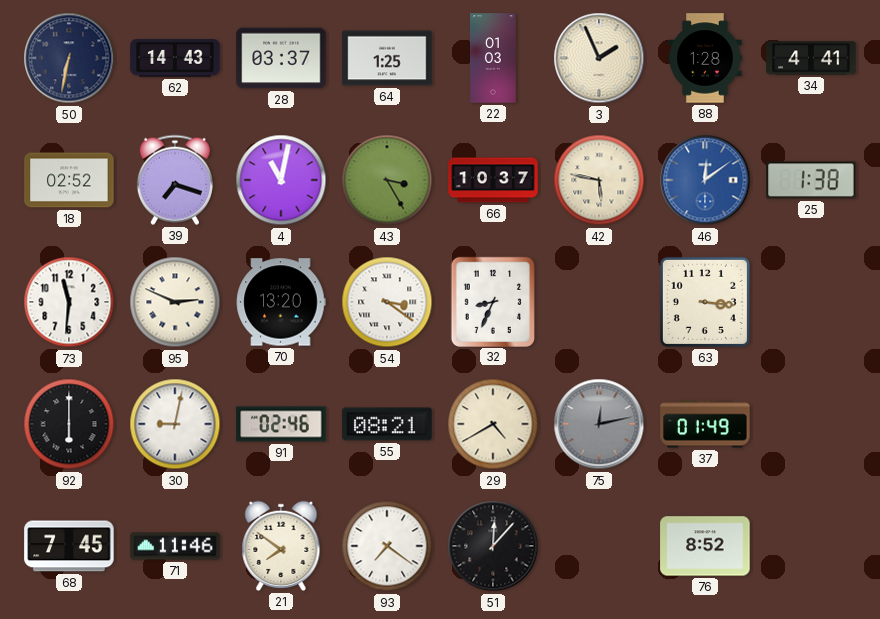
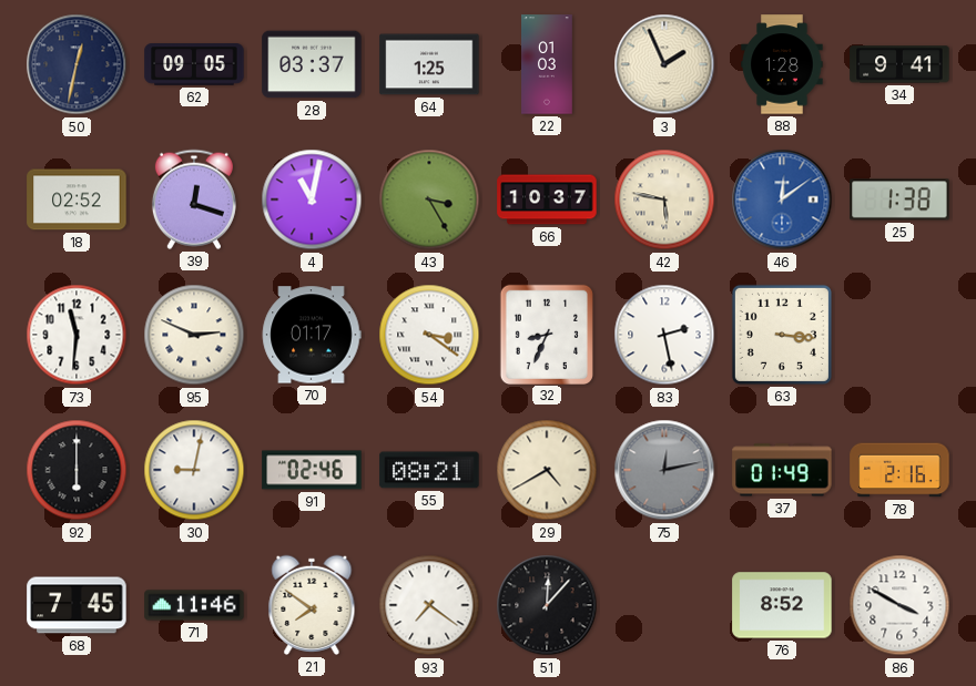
50: 6:32 -> 12:32 (77, 64)
62: 14:43 -> 09:05 (194, 64)
34: 4:41 -> 9:41 (899, 64)
39: 7:18 -> 12:18 (194, 199)
70: 13:20 -> 01:17 (312, 335)
83: none -> 2:28 (664, 335)
78: none -> 2:16 (899, 470)
86: none -> 3:50 (899, 605)
